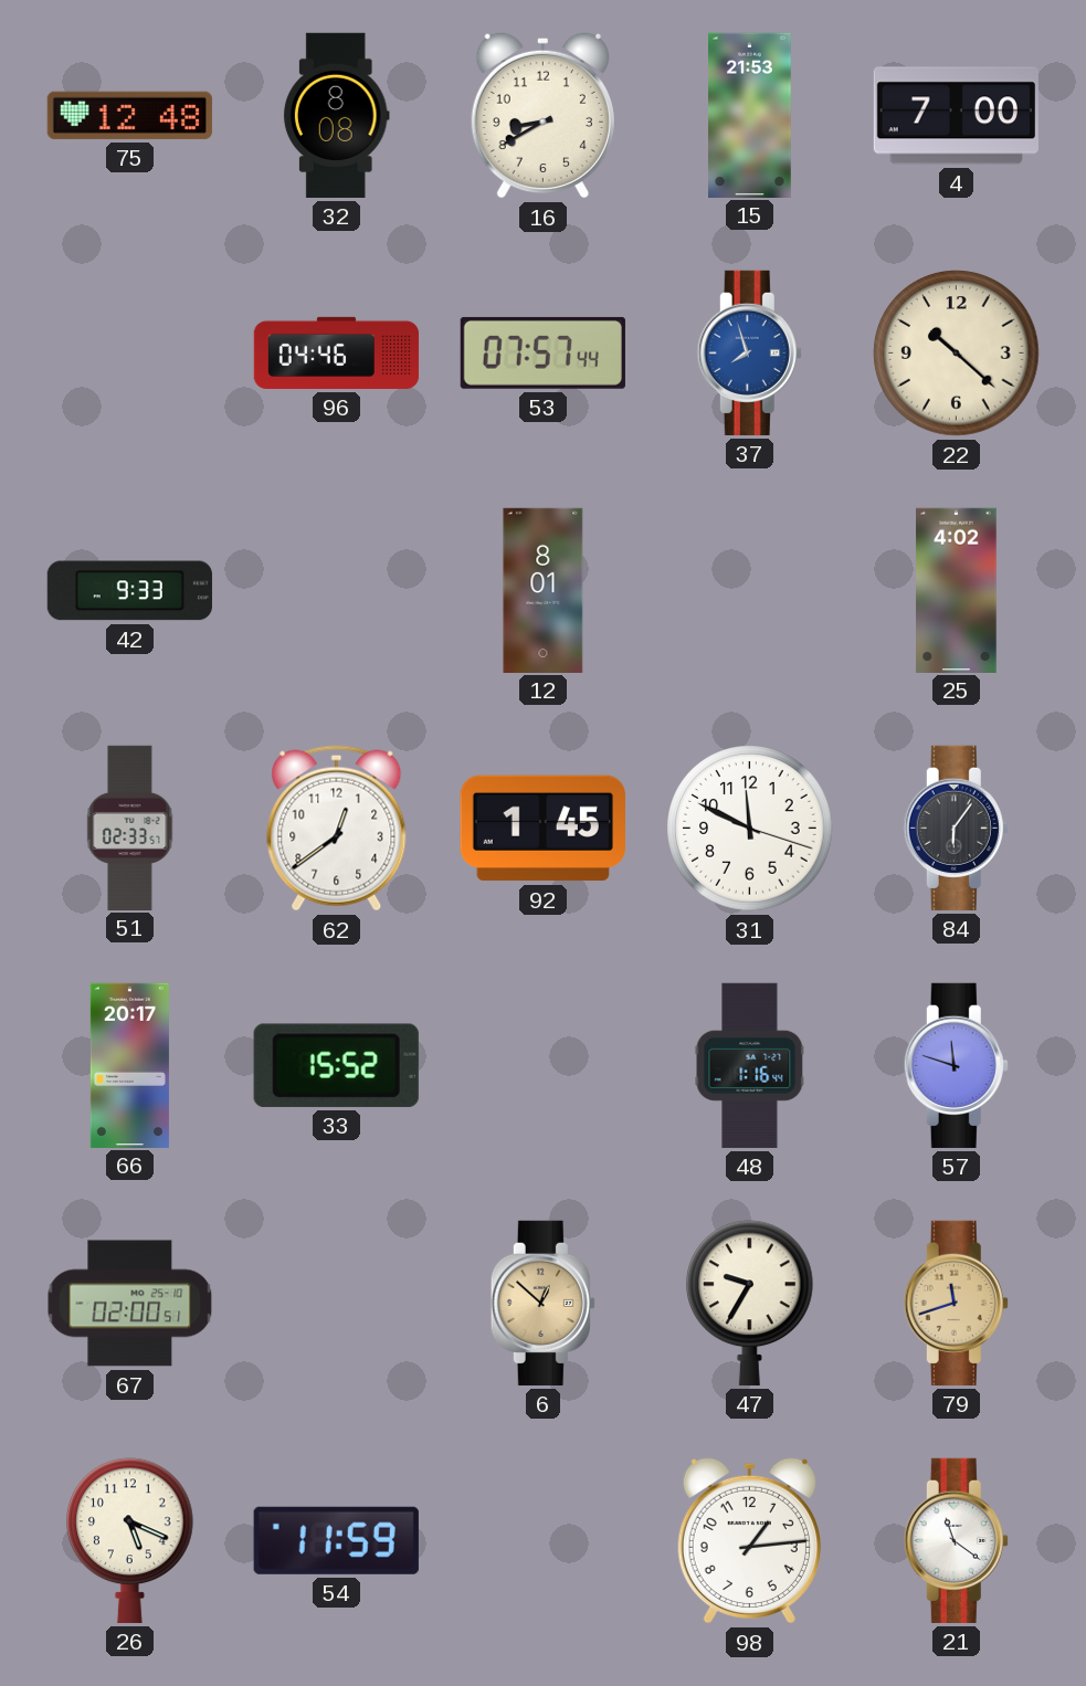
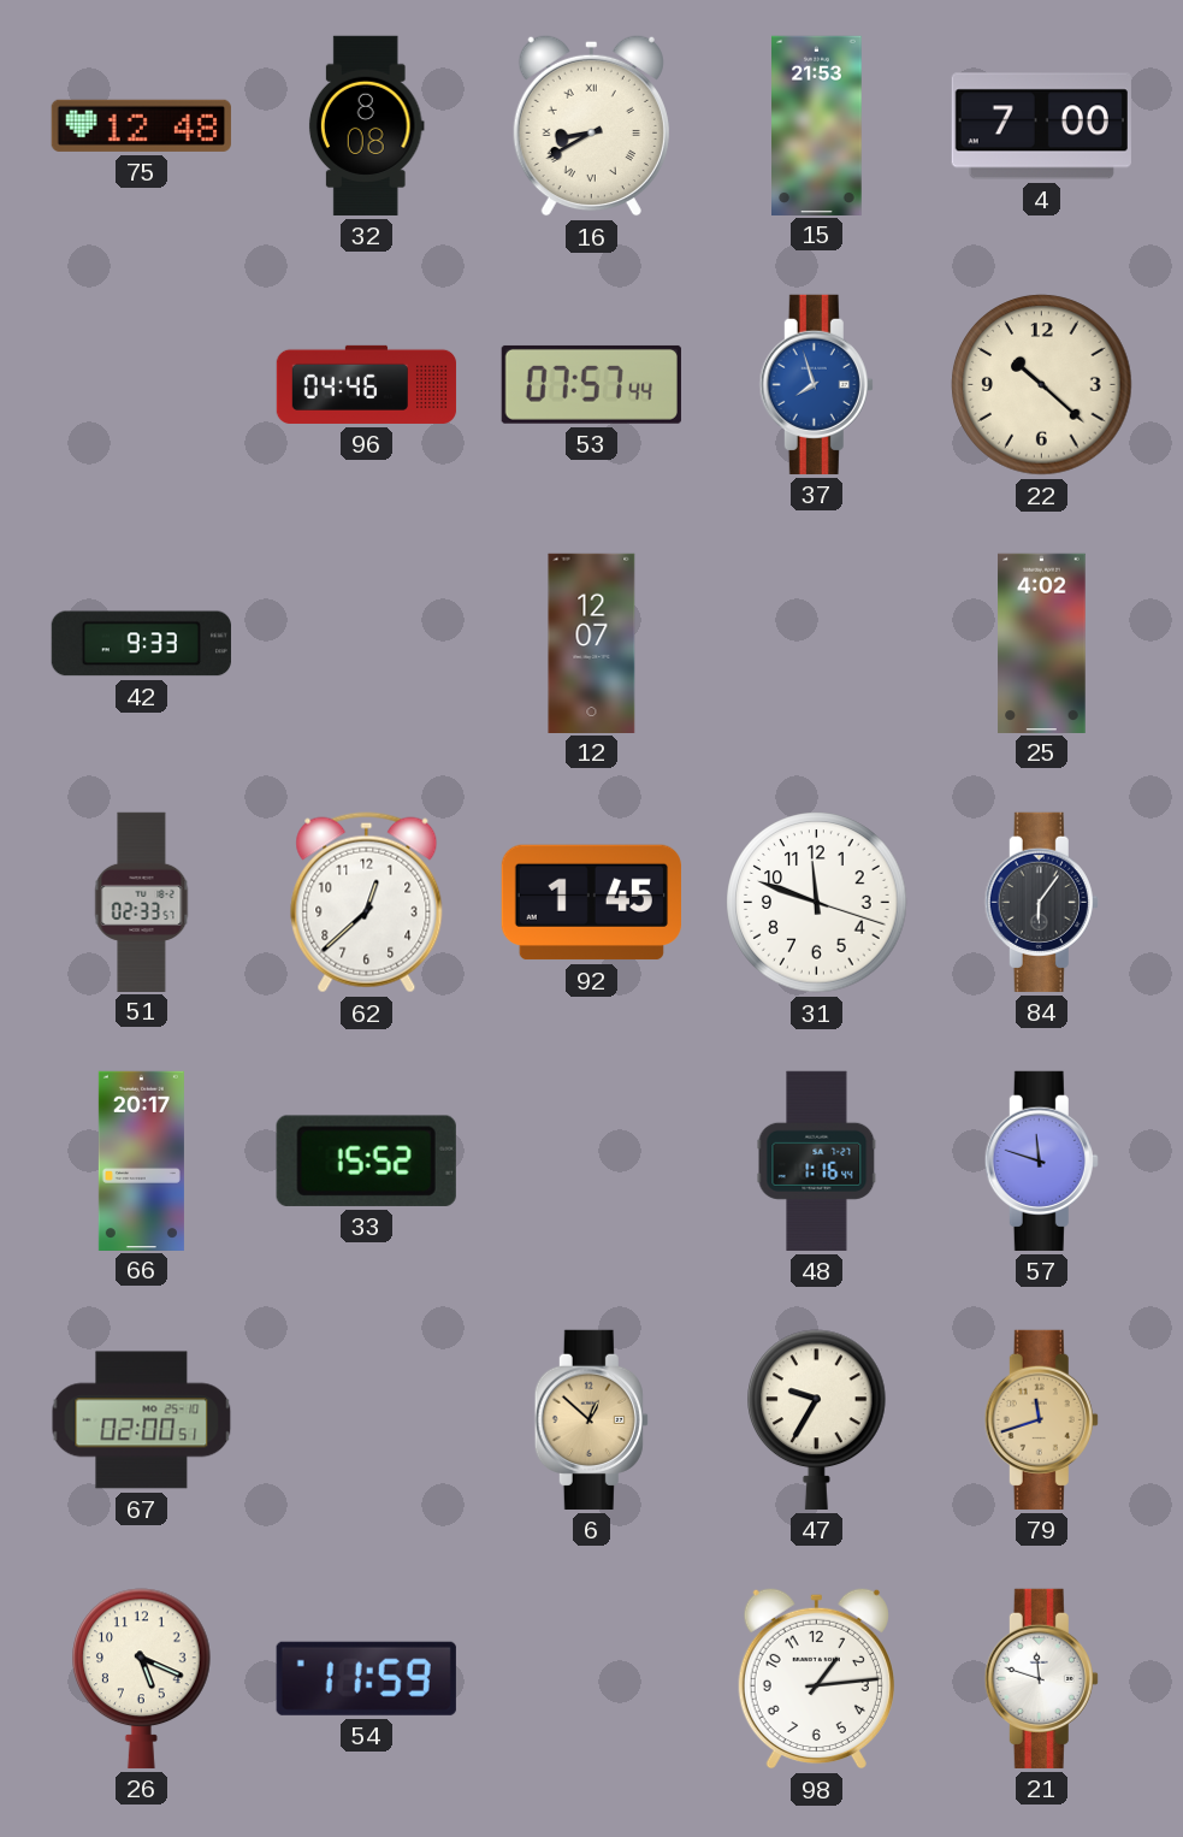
16 numerals: Arabic -> Roman (591, 125)
12: 8:01 -> 12:07 (592, 643)
62: 12:39 -> 12:38 (367, 903)
31: 11:49 -> 11:48 (817, 903)
21: 11:21 -> 11:48 (1041, 1678)
